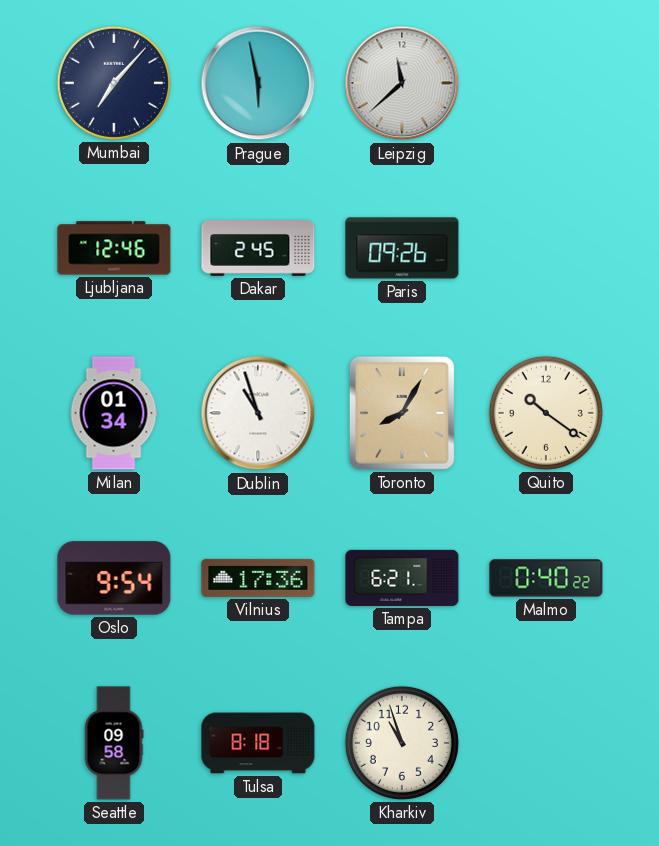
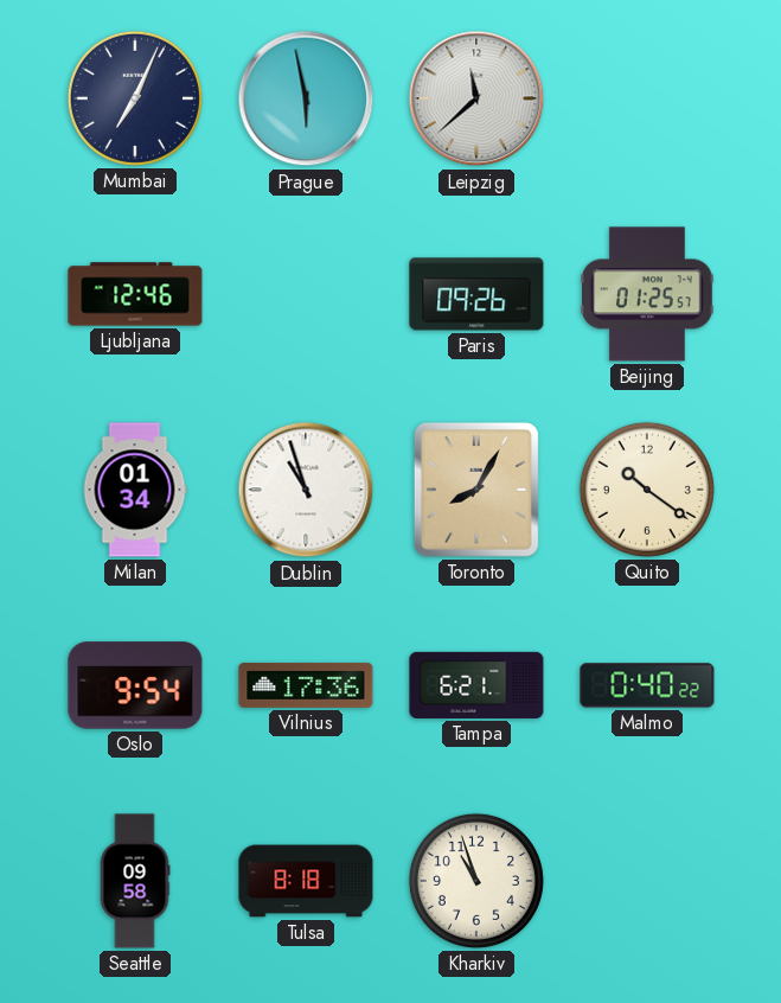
Mumbai: 7:07 -> 7:04 (135, 98)
Dakar: 2:45 -> none (258, 249)
Beijing: none -> 01:25 (648, 294)
